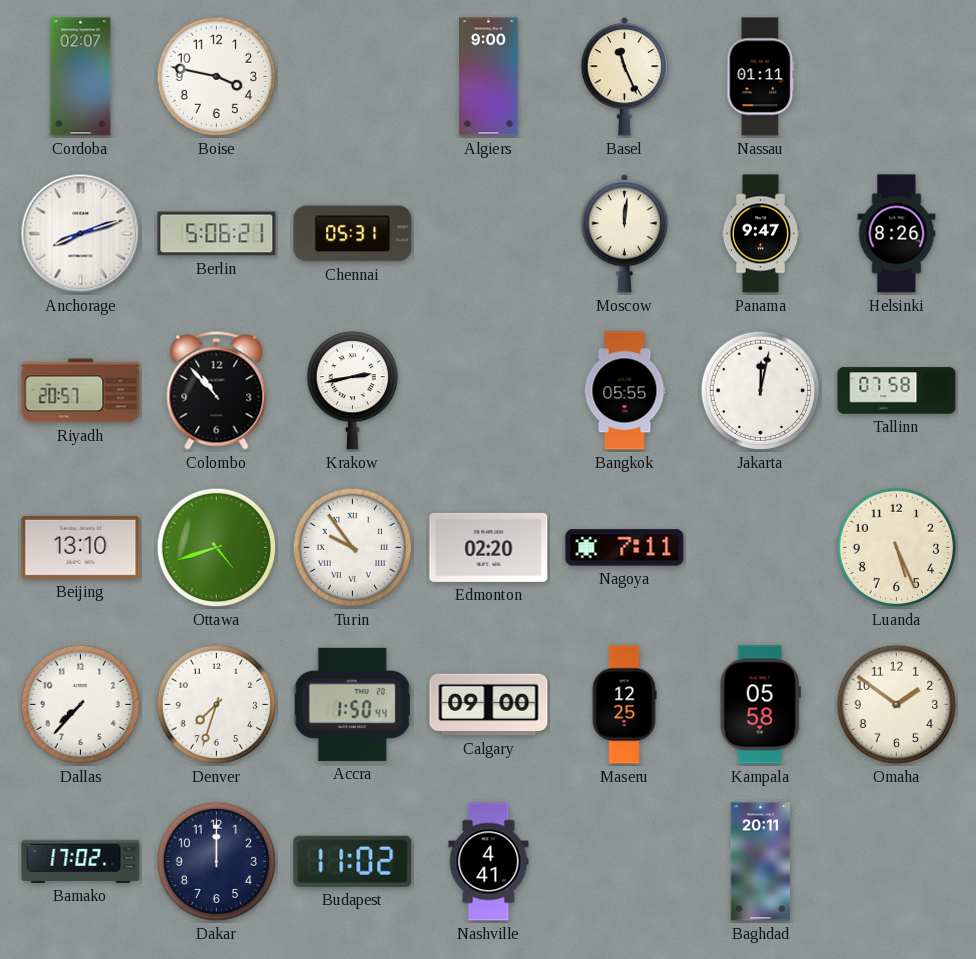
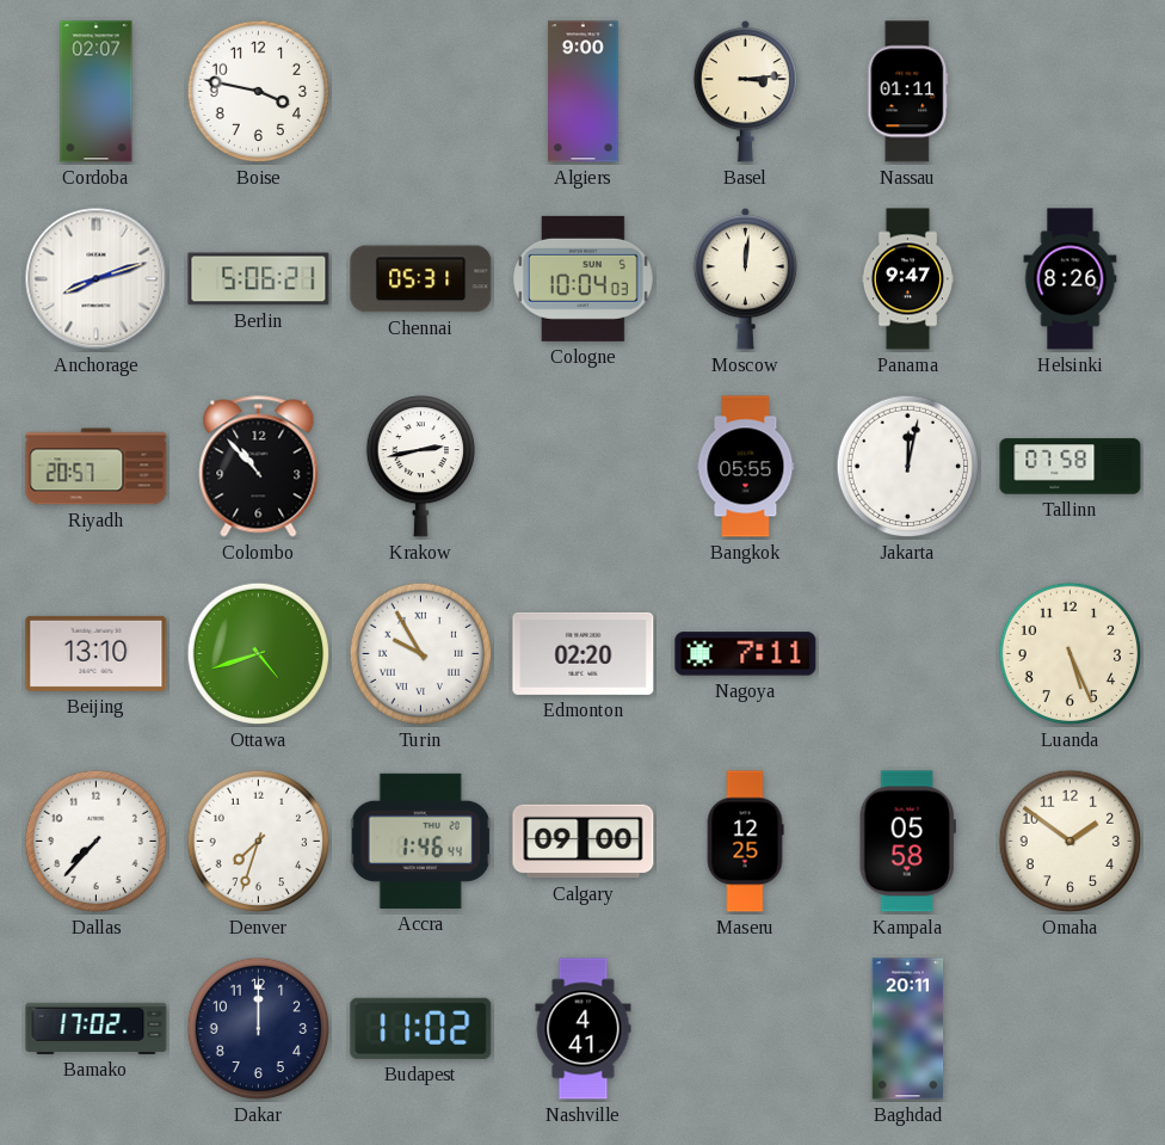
Basel: 11:26 -> 3:14 (746, 92)
Cologne: none -> 10:04 (582, 278)
Turin: 9:54 -> 9:55 (421, 654)
Accra: 1:50 -> 1:46 (420, 841)
